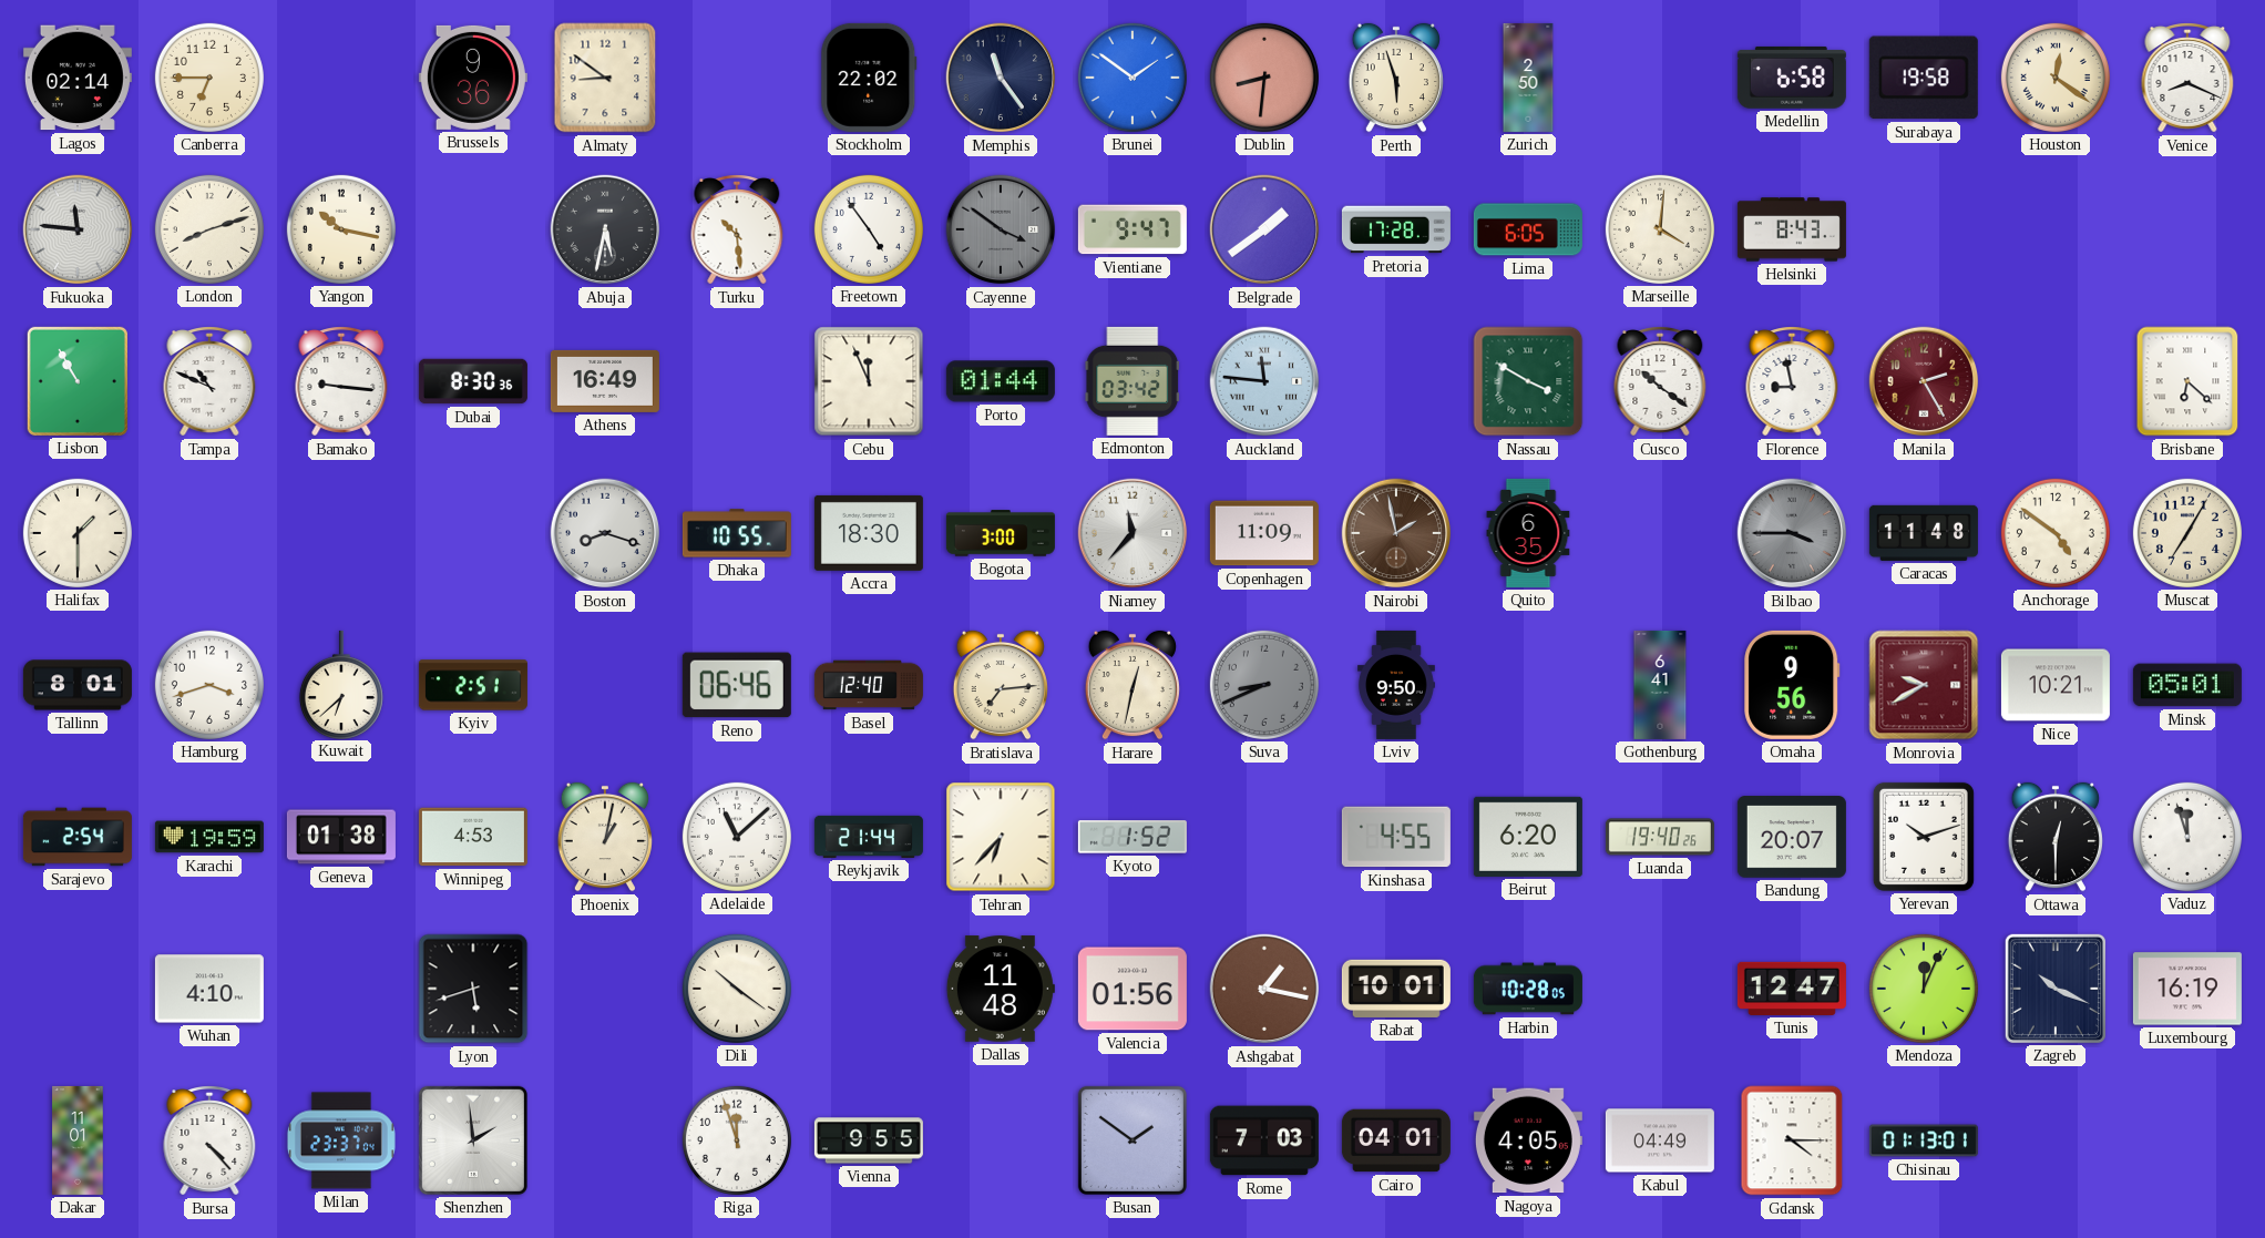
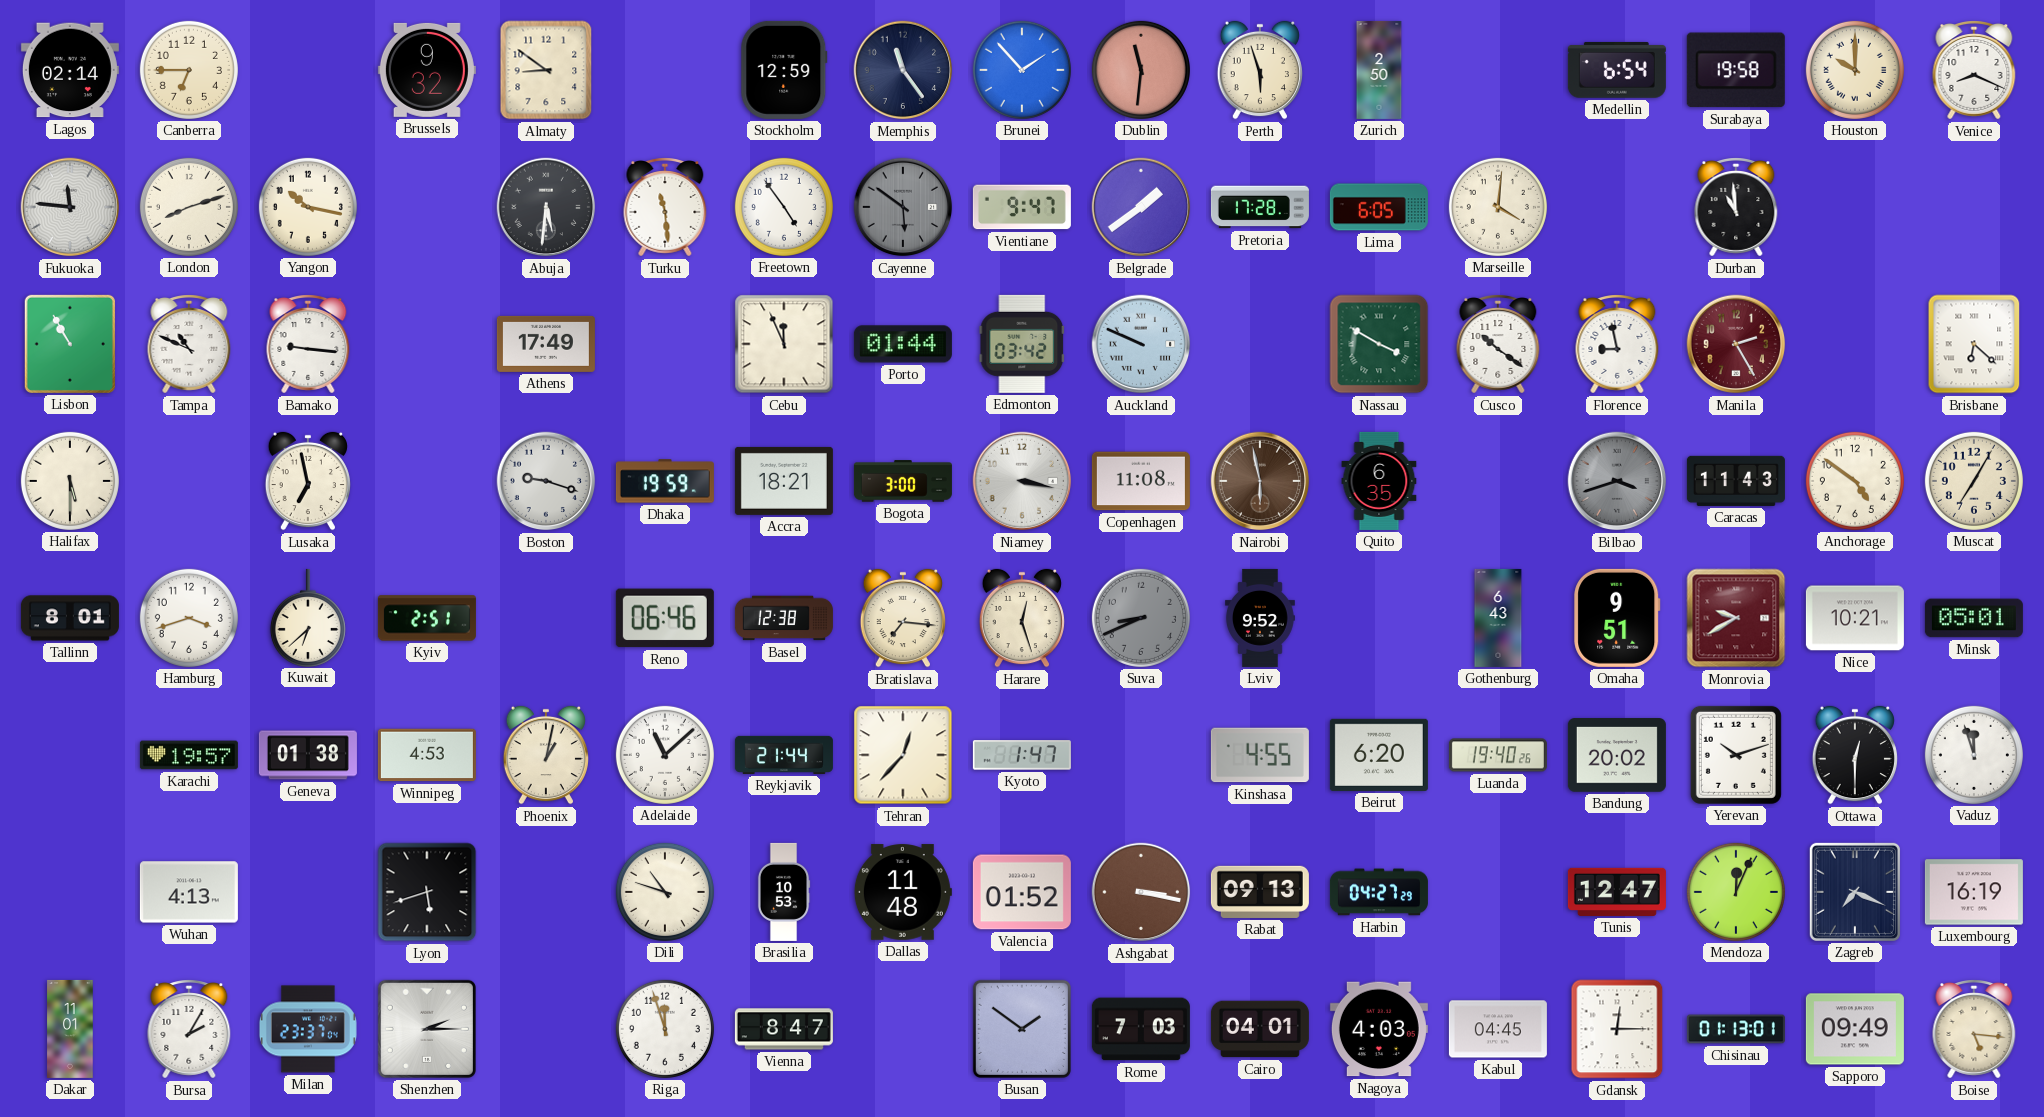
Brussels: 9:36 -> 9:32 (427, 70)
Stockholm: 22:02 -> 12:59 (784, 70)
Brunei: 1:51 -> 1:53 (1022, 70)
Dublin: 8:31 -> 11:31 (1141, 70)
Medellin: 6:58 -> 6:54 (1617, 70)
Houston: 12:21 -> 10:00 (1855, 70)
Abuja: 5:32 -> 5:31 (546, 207)
Turku: 10:29 -> 11:29 (665, 207)
Cayenne: 3:51 -> 5:51 (903, 207)
Helsinki: 8:43 -> none (1792, 229)
Durban: none -> 10:59 (1736, 207)
Dubai: 8:30 -> none (473, 381)
Athens: 16:49 -> 17:49 (546, 344)
Auckland: 11:46 -> 9:49 (1141, 344)
Halifax: 1:30 -> 5:30 (70, 481)
Lusaka: none -> 6:58 (308, 481)
Boston: 8:18 -> 9:18 (546, 481)
Dhaka: 10:55 -> 19:59 (665, 481)
Accra: 18:30 -> 18:21 (784, 481)
Niamey: 11:37 -> 3:17 (1022, 481)
Copenhagen: 11:09 -> 11:08 (1141, 481)
Nairobi: 1:58 -> 5:58 (1260, 481)
Bilbao: 3:45 -> 3:42 (1617, 481)
Caracas: 11:48 -> 11:43 (1736, 481)
Basel: 12:40 -> 12:38 (784, 618)
Bratislava: 7:14 -> 7:16 (903, 618)
Harare: 12:32 -> 12:27 (1022, 618)
Lviv: 9:50 -> 9:52 (1260, 618)
Gothenburg: 6:41 -> 6:43 (1498, 618)
Omaha: 9:56 -> 9:51 (1617, 618)
Sarajevo: 2:54 -> none (78, 837)
Karachi: 19:59 -> 19:57 (189, 755)
Tehran: 6:37 -> 12:37 (903, 755)
Kyoto: 1:52 -> 1:47 (1022, 755)
Bandung: 20:07 -> 20:02 (1617, 755)
Wuhan: 4:10 -> 4:13 (189, 892)
Dili: 10:21 -> 10:48 (665, 892)
Brasilia: none -> 10:53 (784, 892)
Valencia: 01:56 -> 01:52 (1022, 892)
Ashgabat: 1:17 -> 3:17 (1141, 892)
Rabat: 10:01 -> 09:13 (1260, 892)
Harbin: 10:28 -> 04:27 (1379, 892)
Zagreb: 10:19 -> 7:19 (1855, 892)
Bursa: 4:23 -> 2:05 (189, 1029)
Shenzhen: 1:59 -> 2:15 (427, 1029)
Vienna: 9:55 -> 8:47 (784, 1029)
Nagoya: 4:05 -> 4:03 (1379, 1029)
Kabul: 04:49 -> 04:45 (1498, 1029)
Gdansk: 4:15 -> 12:15 (1617, 1029)
Sapporo: none -> 09:49 (1855, 1029)
Boise: none -> 5:16 (1974, 1029)
